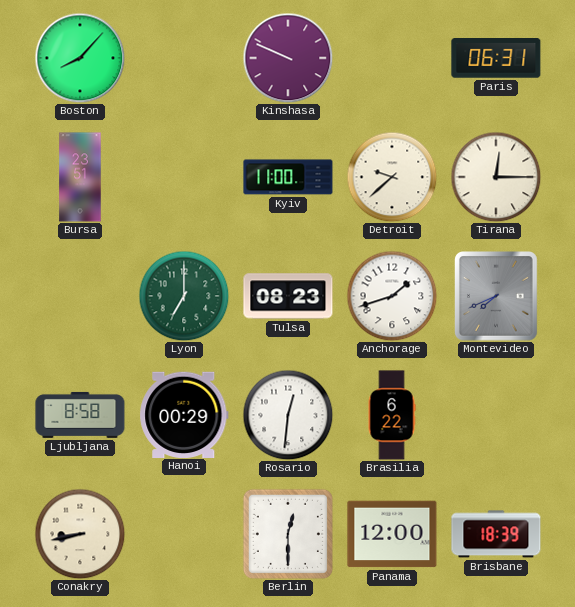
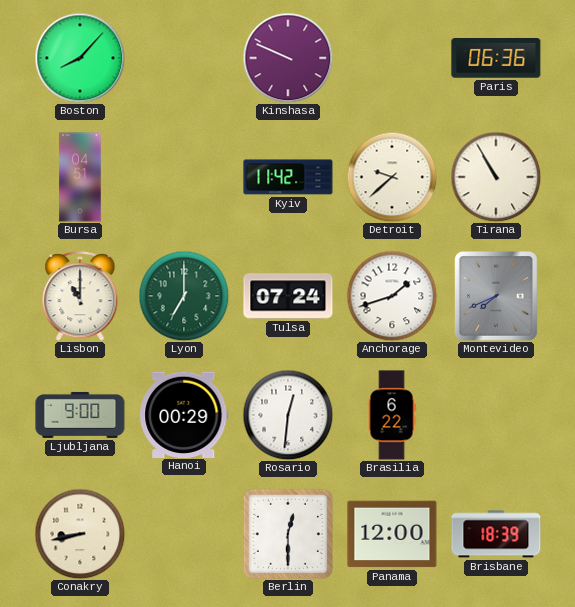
Paris: 06:31 -> 06:36 (496, 58)
Bursa: 23:51 -> 04:51 (80, 177)
Kyiv: 11:00 -> 11:42 (288, 177)
Tirana: 12:15 -> 10:55 (496, 177)
Lisbon: none -> 11:00 (80, 296)
Tulsa: 08:23 -> 07:24 (288, 296)
Ljubljana: 8:58 -> 9:00 (80, 415)
